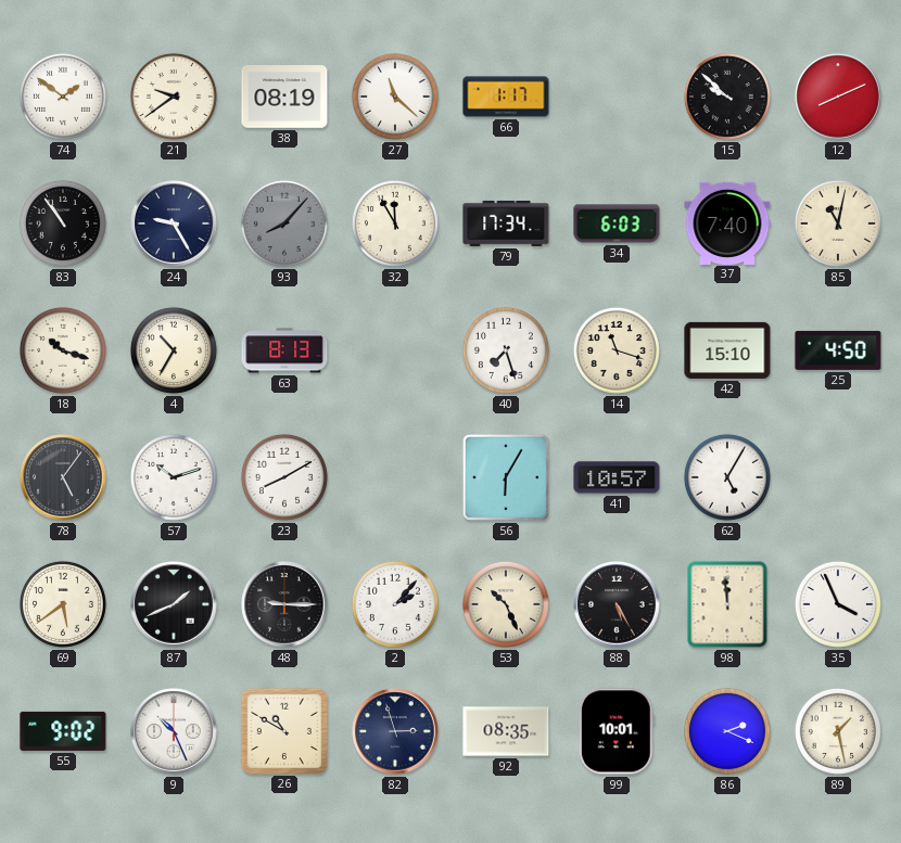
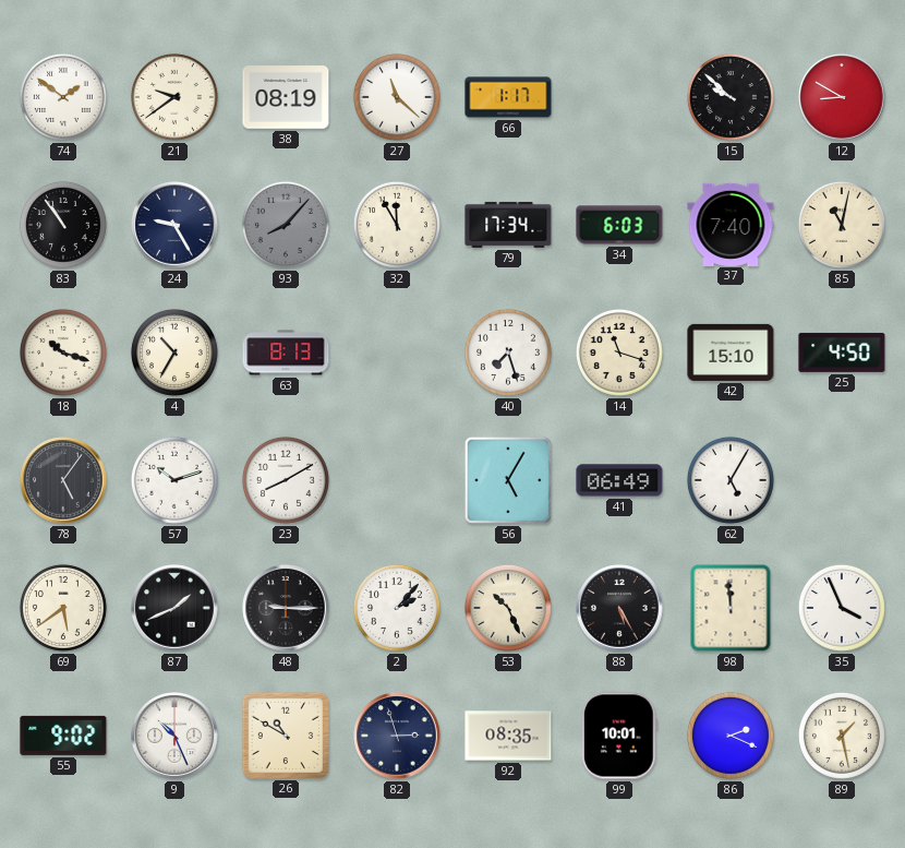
12: 8:11 -> 8:50 (842, 97)
56: 6:05 -> 5:05 (508, 480)
41: 10:57 -> 06:49 (619, 480)
